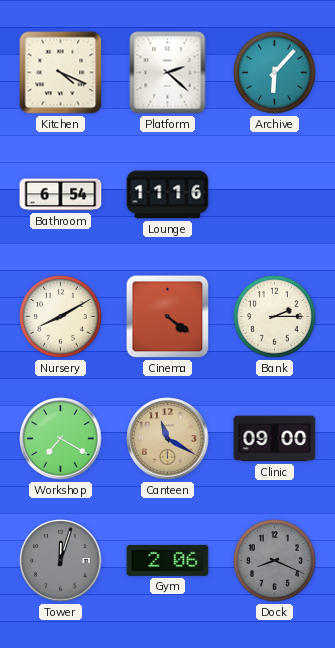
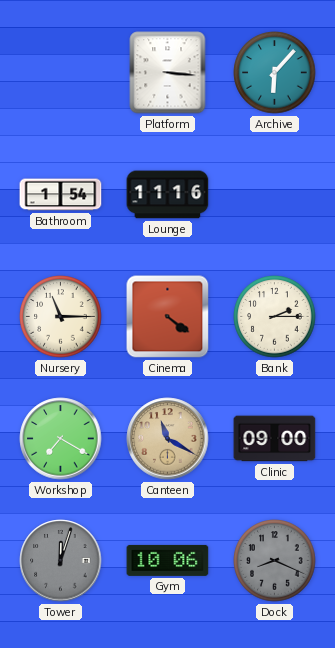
Kitchen: 4:19 -> none (61, 73)
Platform: 2:22 -> 3:16 (168, 73)
Bathroom: 6:54 -> 1:54 (61, 195)
Nursery: 8:10 -> 11:15 (61, 317)
Gym: 2:06 -> 10:06 (168, 560)
